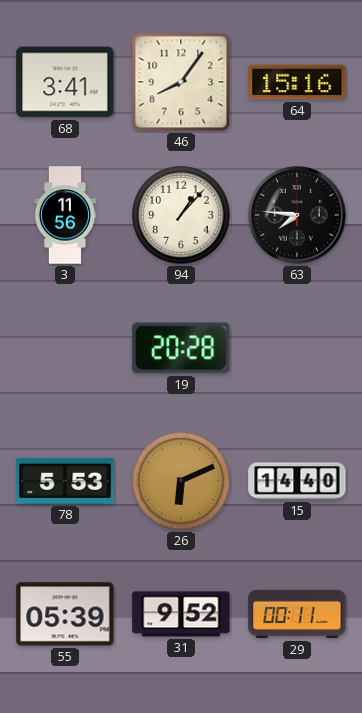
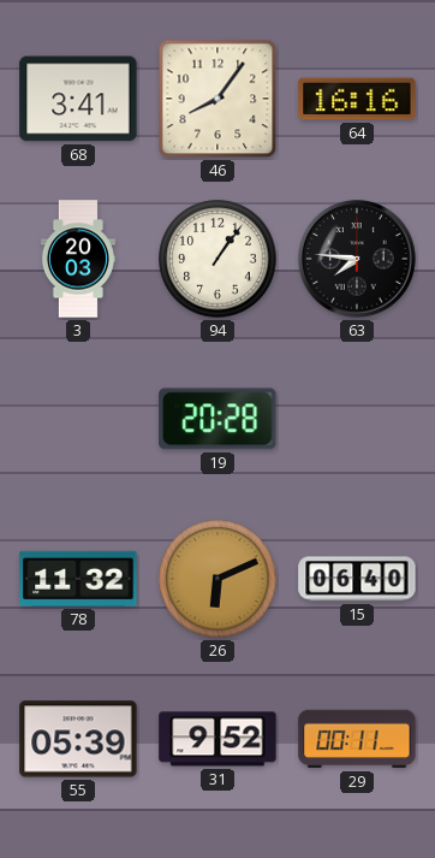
64: 15:16 -> 16:16 (357, 99)
3: 11:56 -> 20:03 (78, 259)
94: 1:07 -> 1:06 (218, 259)
78: 5:53 -> 11:32 (78, 579)
15: 14:40 -> 06:40 (357, 579)
